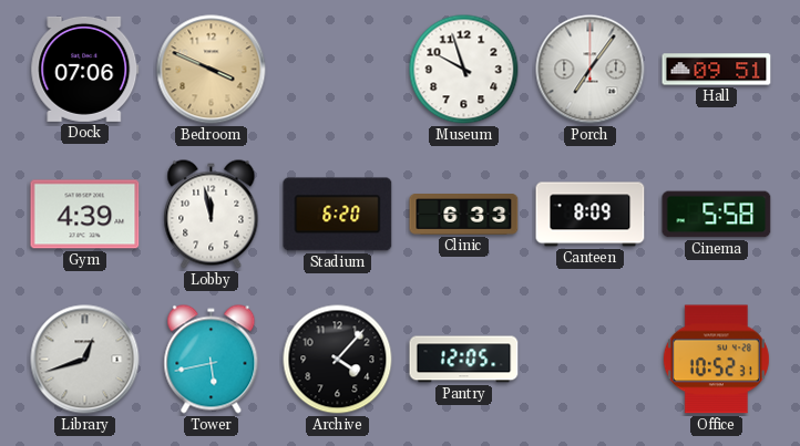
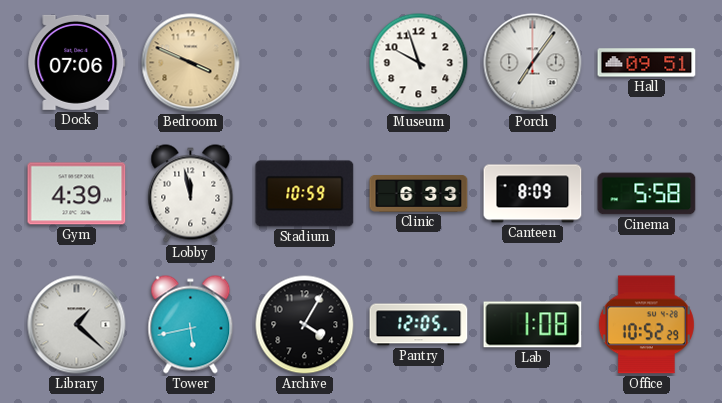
Stadium: 6:20 -> 10:59 (305, 194)
Library: 12:42 -> 1:22 (77, 325)
Archive: 4:07 -> 4:05 (305, 325)
Lab: none -> 1:08 (533, 325)
Office: 10:52:31 -> 10:52:29 (646, 325)
